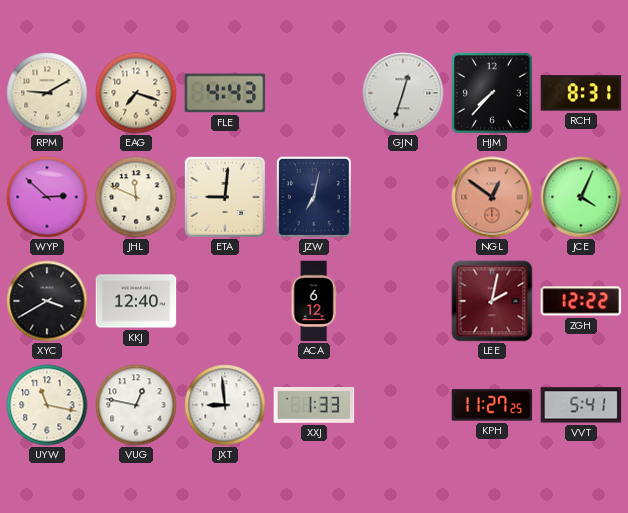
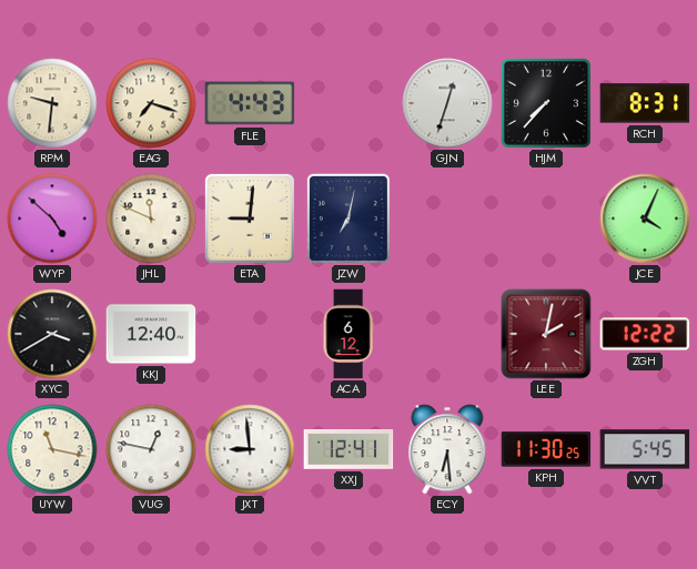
RPM: 9:10 -> 9:31 (52, 103)
WYP: 2:52 -> 4:52 (52, 219)
NGL: 12:51 -> none (492, 197)
XXJ: 1:33 -> 12:41 (348, 450)
ECY: none -> 6:29 (447, 449)
KPH: 11:27 -> 11:30 (546, 449)
VVT: 5:41 -> 5:45 (645, 449)
